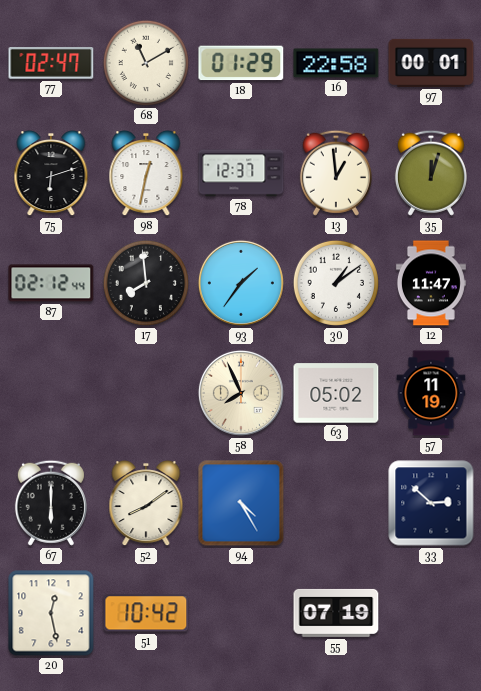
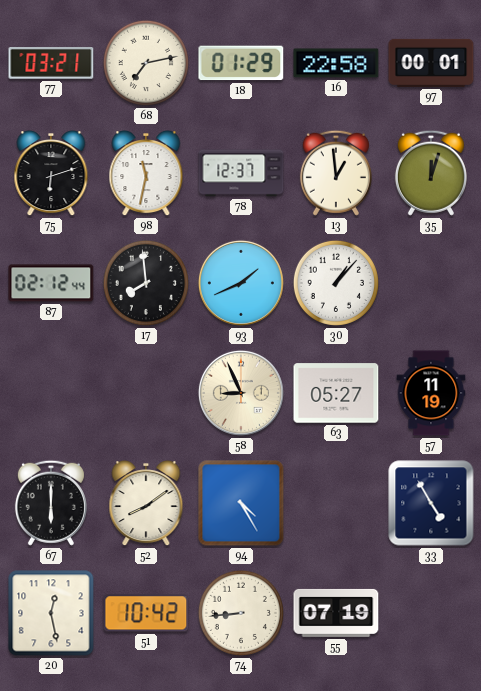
77: 02:47 -> 03:21 (51, 64)
68: 11:10 -> 7:13 (146, 63)
98: 12:32 -> 11:32 (146, 174)
93: 1:36 -> 1:41 (241, 283)
30: 1:09 -> 1:07 (336, 283)
12: 11:47 -> none (431, 283)
58: 7:56 -> 8:56 (241, 393)
63: 05:02 -> 05:27 (336, 393)
33: 2:52 -> 4:55 (431, 503)
74: none -> 8:44 (241, 613)
